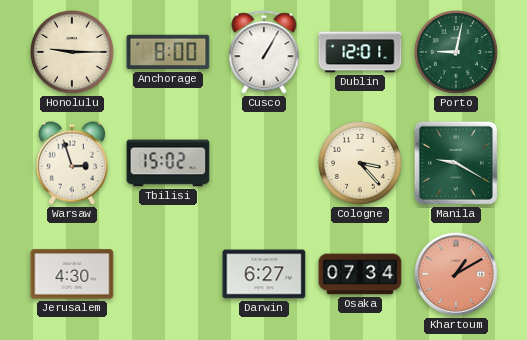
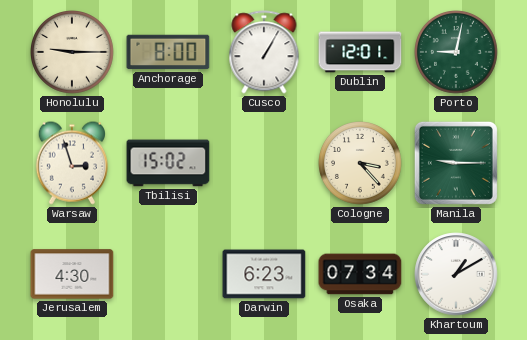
Manila: 9:20 -> 9:15 (456, 163)
Darwin: 6:27 -> 6:23 (264, 274)
Khartoum dial: salmon -> white (456, 274)
